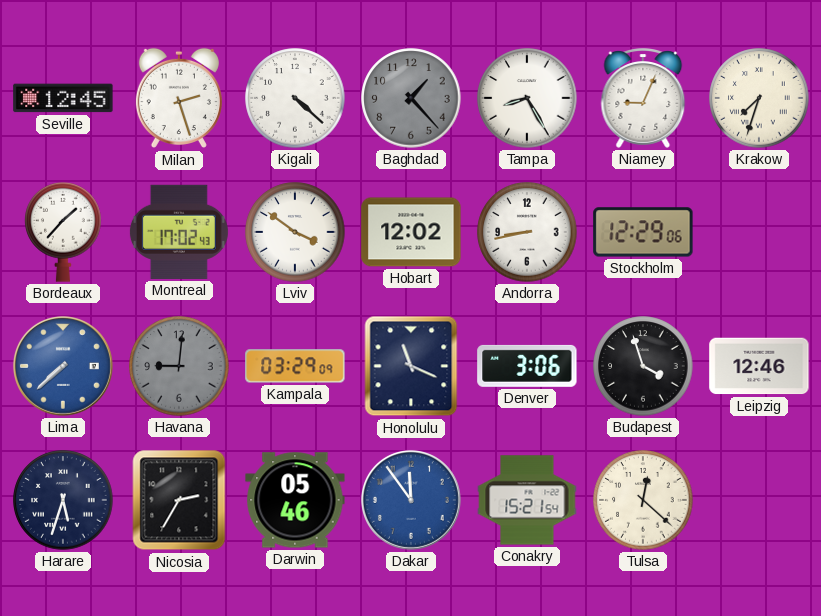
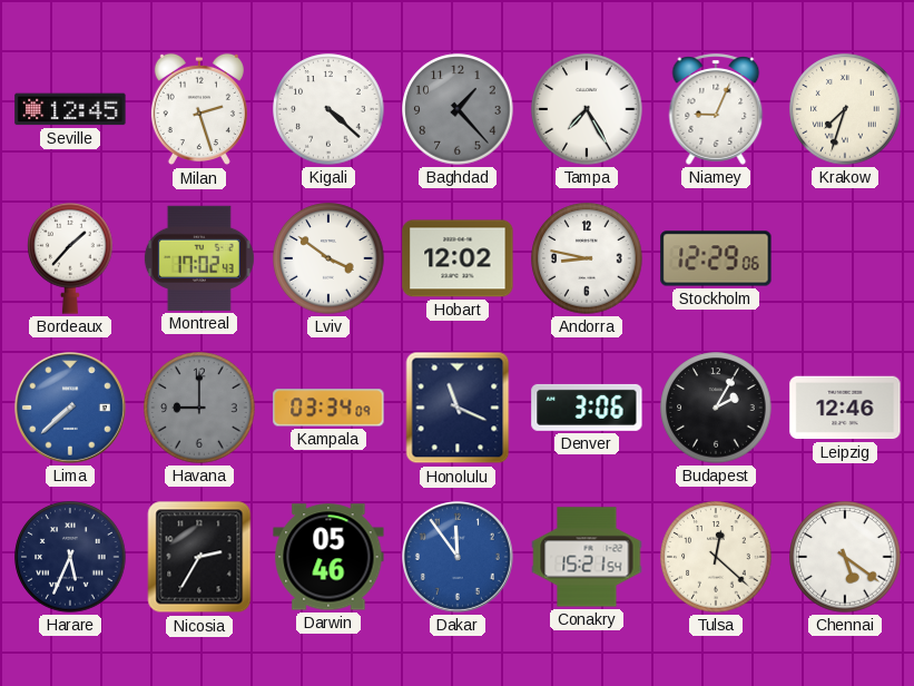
Tampa: 8:25 -> 7:25 (587, 109)
Andorra: 8:43 -> 8:47 (587, 258)
Havana: 9:01 -> 9:00 (199, 408)
Kampala: 03:29 -> 03:34 (328, 408)
Budapest: 3:57 -> 2:05 (716, 408)
Harare: 5:33 -> 5:34 (70, 557)
Chennai: none -> 5:21 (845, 557)
